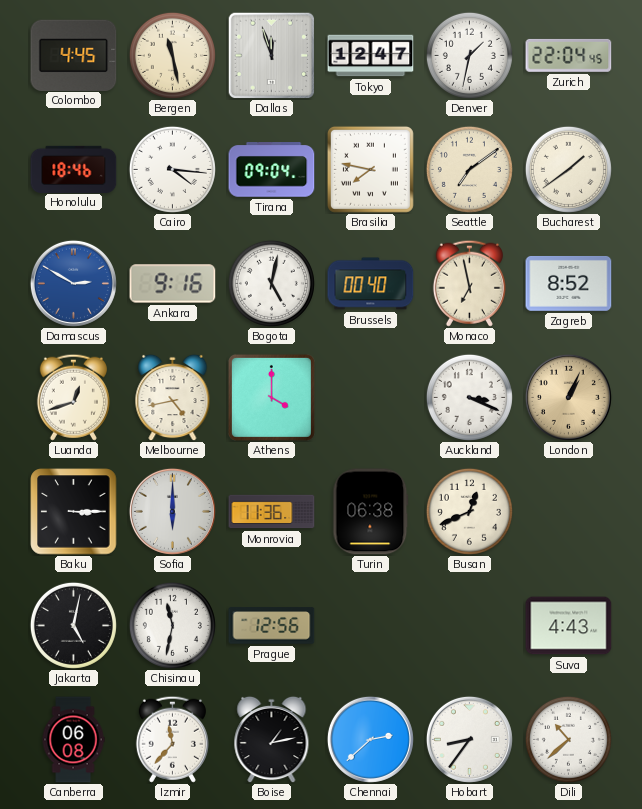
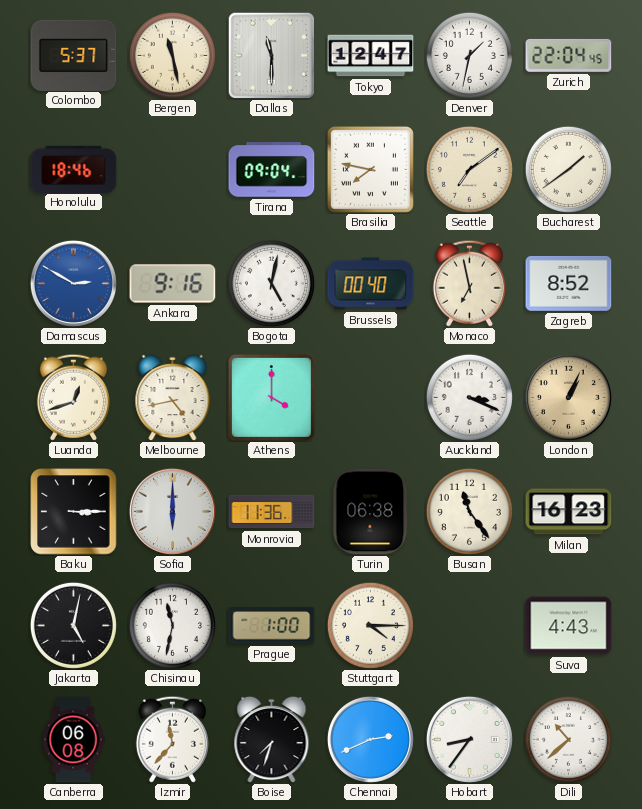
Colombo: 4:45 -> 5:37 (74, 55)
Dallas: 11:57 -> 11:30 (271, 55)
Cairo: 4:16 -> none (172, 169)
Busan: 12:41 -> 11:24 (469, 511)
Milan: none -> 16:23 (569, 512)
Prague: 12:56 -> 1:00 (272, 626)
Stuttgart: none -> 4:15 (370, 625)
Boise: 1:13 -> 7:33 (272, 739)
Chennai: 2:38 -> 2:41 (370, 739)
